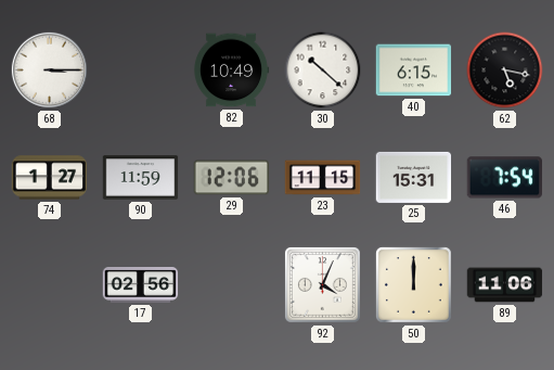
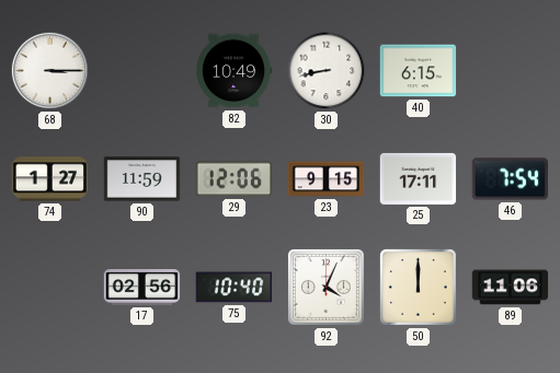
30: 10:22 -> 8:43 (327, 71)
62: 5:17 -> none (505, 71)
23: 11:15 -> 9:15 (327, 179)
25: 15:31 -> 17:11 (419, 178)
75: none -> 10:40 (235, 288)
